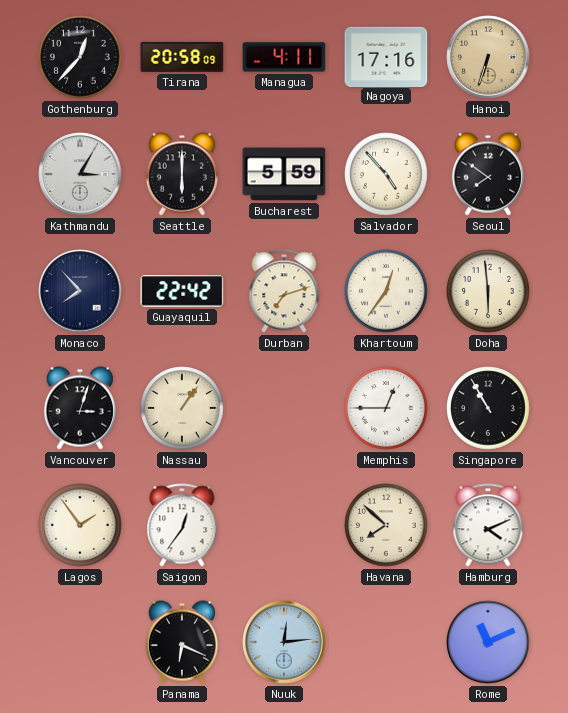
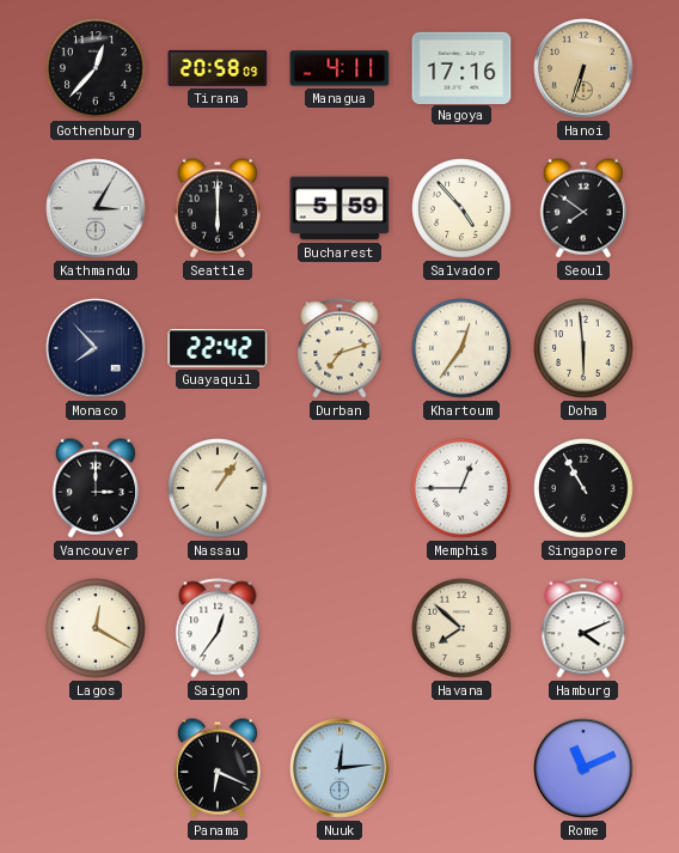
Vancouver: 3:03 -> 3:00 (96, 488)
Lagos: 1:54 -> 12:20 (96, 628)
